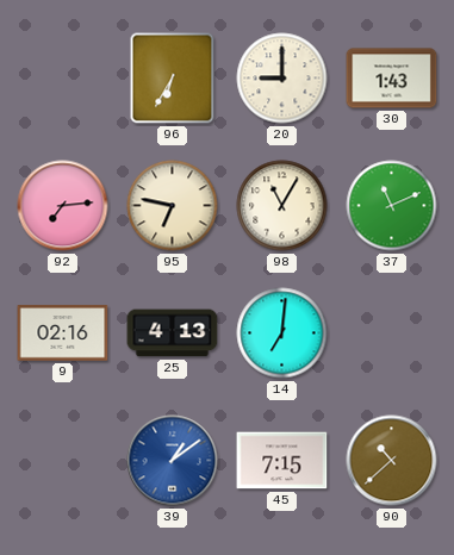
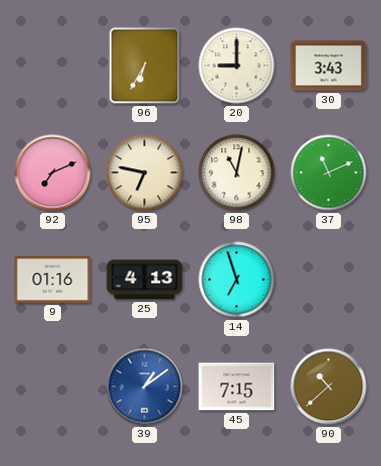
30: 1:43 -> 3:43 (329, 66)
92: 7:14 -> 7:11 (53, 173)
98: 11:05 -> 11:02 (237, 173)
9: 02:16 -> 01:16 (53, 280)
14: 7:01 -> 6:57 (237, 280)
